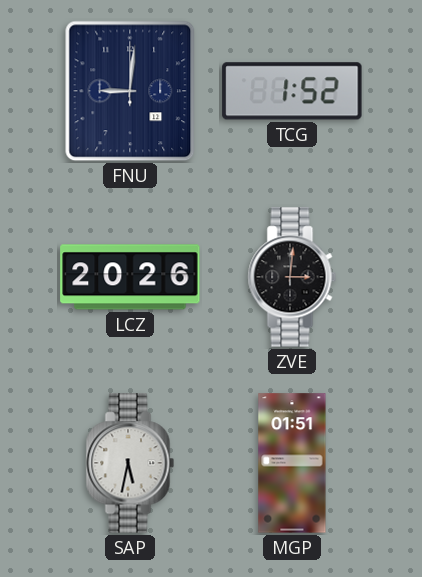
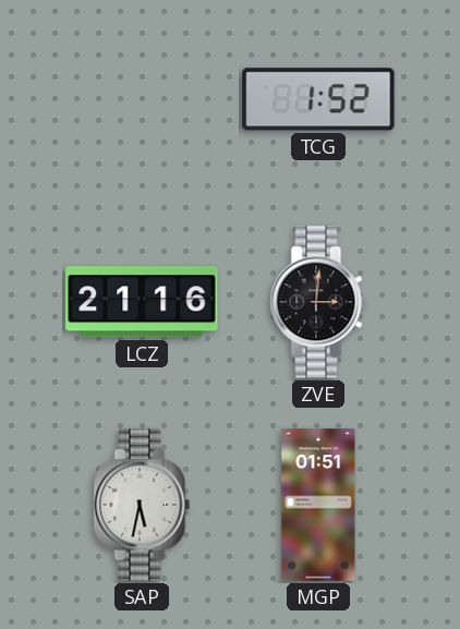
FNU: 9:01 -> none (130, 91)
LCZ: 20:26 -> 21:16 (142, 302)
